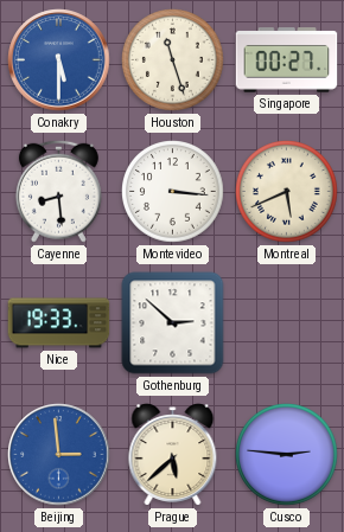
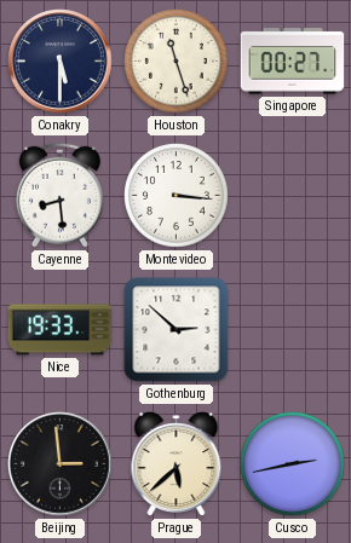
Conakry dial: blue -> navy (61, 62)
Montreal: 5:41 -> none (287, 192)
Beijing dial: blue -> black (61, 464)
Cusco: 2:46 -> 2:43 (293, 464)
